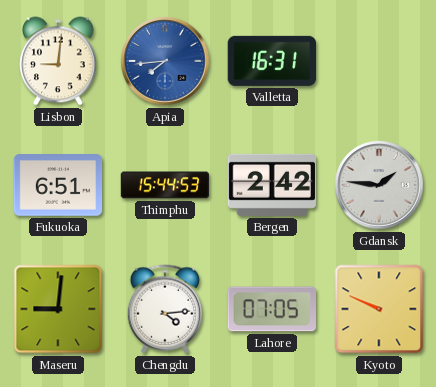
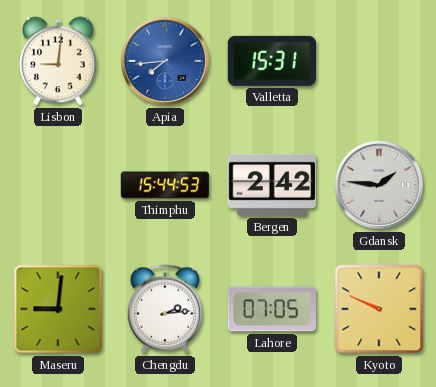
Valletta: 16:31 -> 15:31 (271, 61)
Fukuoka: 6:51 -> none (58, 185)
Chengdu: 4:14 -> 2:14 (165, 309)
